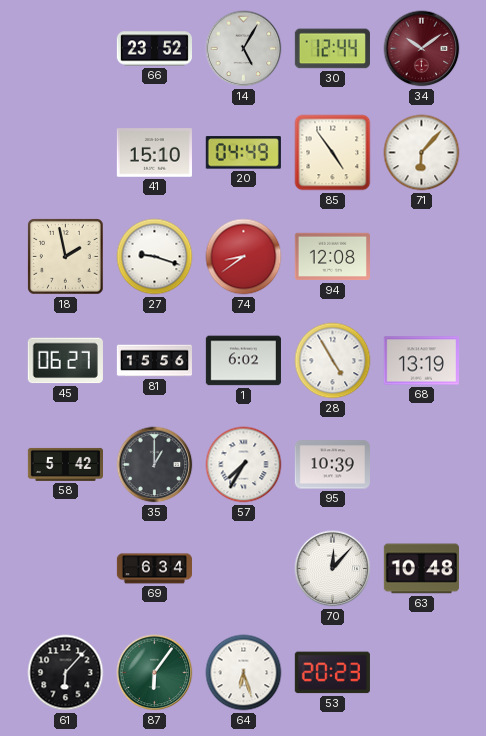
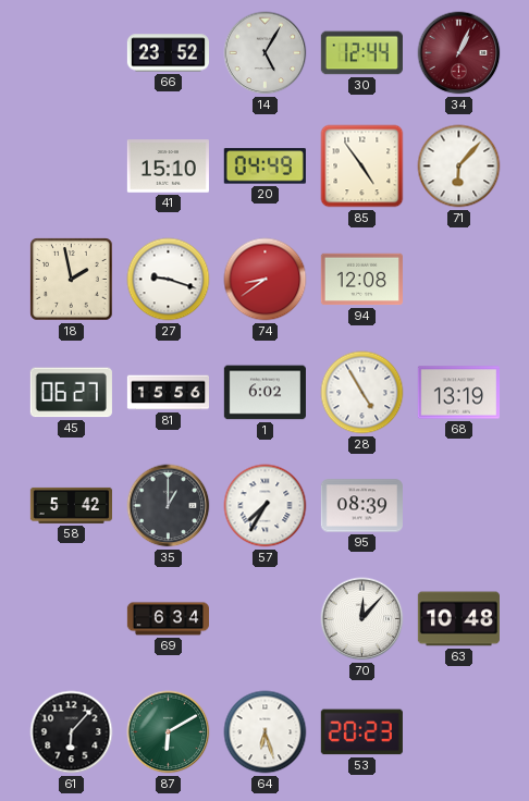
34: 10:09 -> 1:04 (459, 53)
95: 10:39 -> 08:39 (361, 506)
87: 6:06 -> 6:10 (169, 732)
